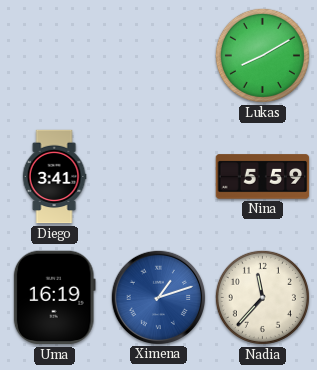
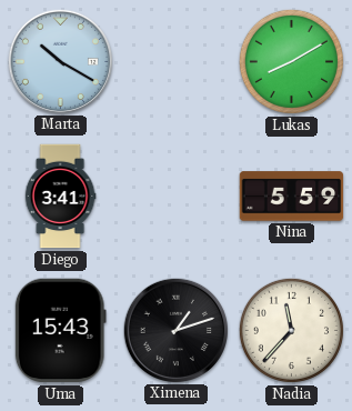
Marta: none -> 10:20 (60, 61)
Uma: 16:19 -> 15:43 (60, 331)
Ximena dial: blue -> black (175, 330)
